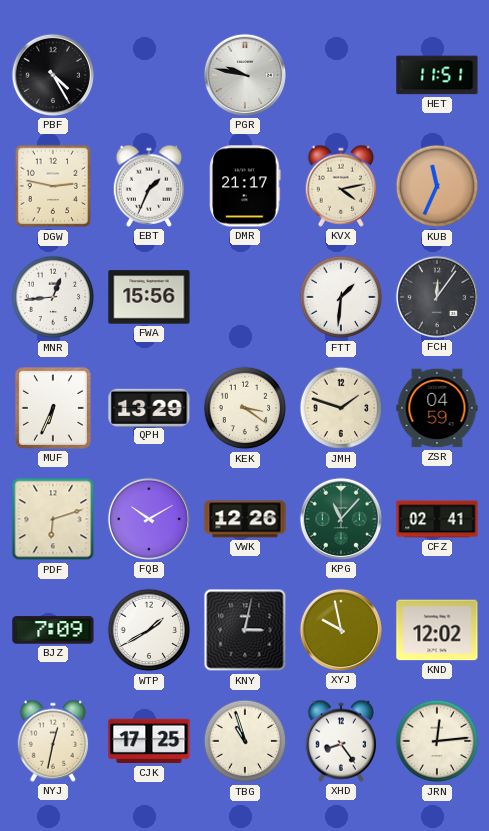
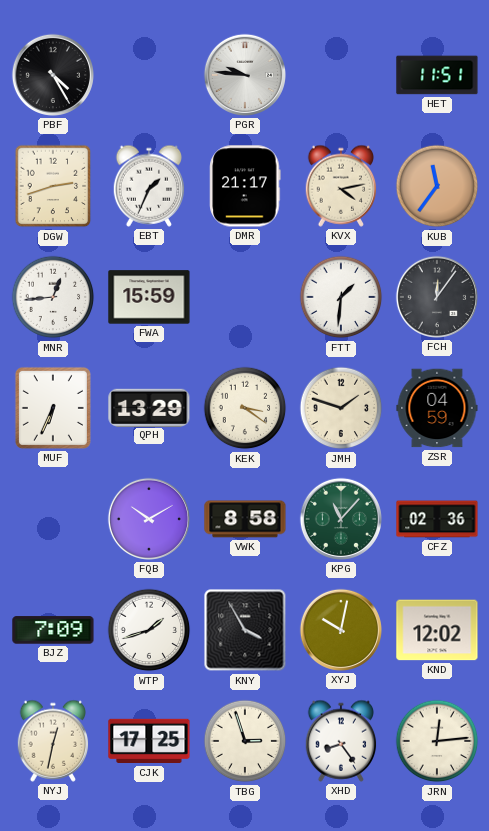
PGR: 9:47 -> 9:46 (245, 75)
DGW: 2:47 -> 2:42 (53, 186)
KUB: 11:34 -> 11:36 (437, 186)
FWA: 15:56 -> 15:59 (149, 297)
PDF: 6:12 -> none (53, 519)
VWK: 12:26 -> 8:58 (245, 519)
CFZ: 02:41 -> 02:36 (437, 519)
WTP: 1:40 -> 1:42 (149, 630)
KNY: 3:02 -> 3:55 (245, 630)
XYJ: 9:58 -> 10:02 (341, 630)
TBG: 10:57 -> 2:57 (245, 741)
